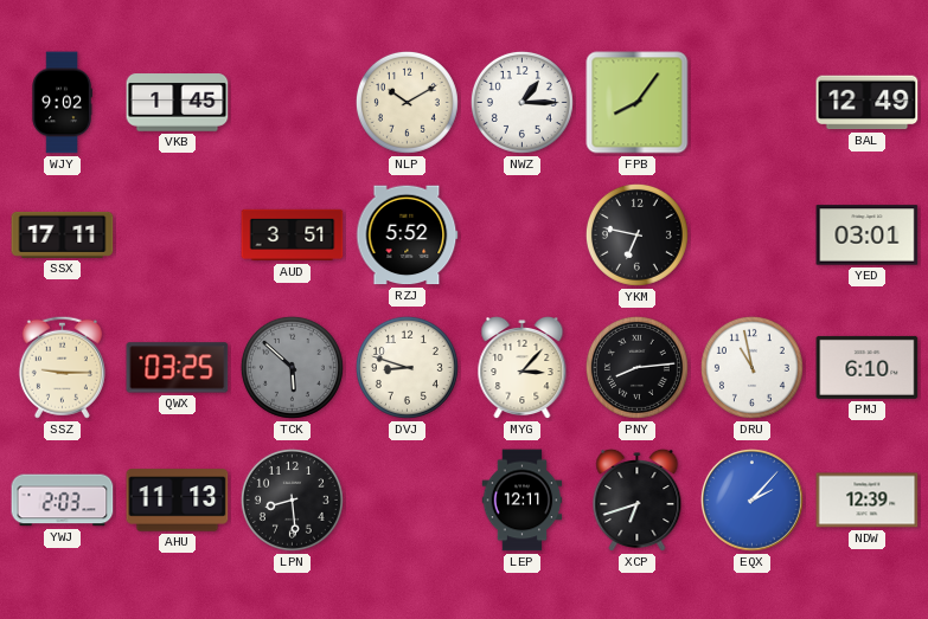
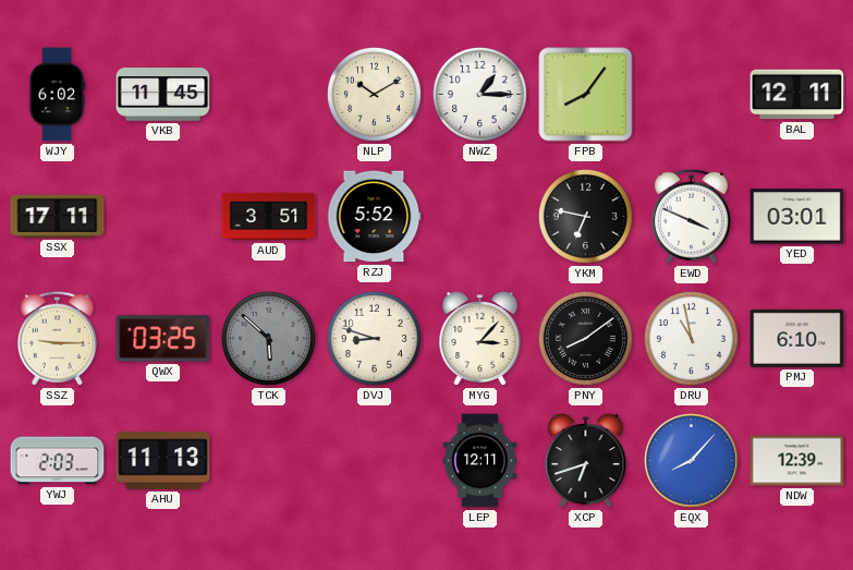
WJY: 9:02 -> 6:02 (57, 95)
VKB: 1:45 -> 11:45 (163, 95)
BAL: 12:49 -> 12:11 (797, 95)
EWD: none -> 3:49 (691, 216)
PNY: 8:14 -> 8:09 (585, 338)
LPN: 8:29 -> none (292, 499)
EQX: 2:07 -> 8:07 (691, 460)
